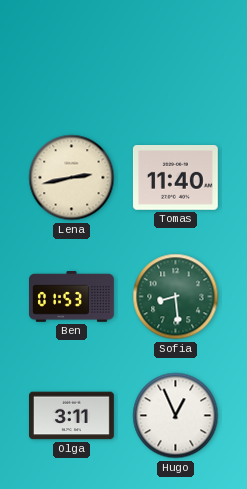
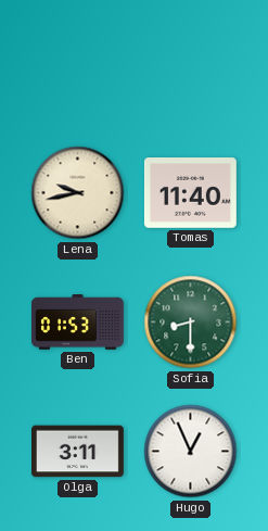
Lena: 2:43 -> 9:43 (78, 193)
Sofia: 8:29 -> 8:30 (191, 323)
